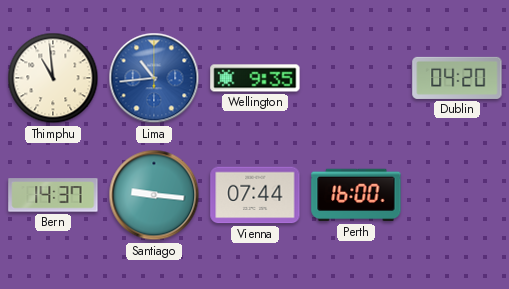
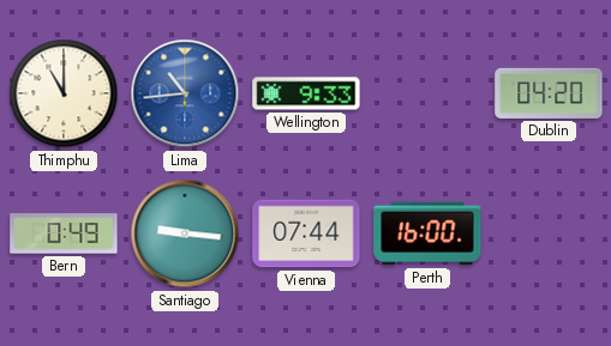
Thimphu: 10:59 -> 11:00 (64, 93)
Wellington: 9:35 -> 9:33 (306, 93)
Bern: 14:37 -> 0:49 (64, 233)
